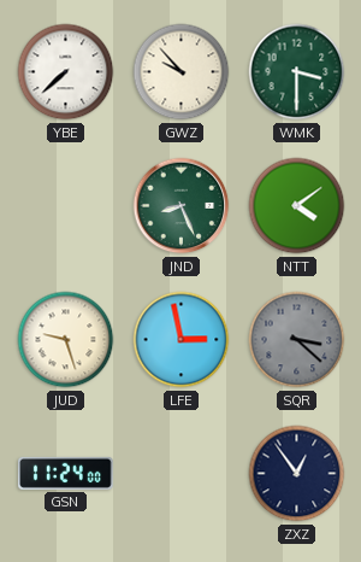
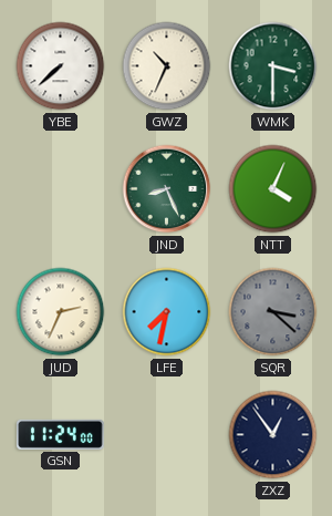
GWZ: 9:53 -> 10:34 (167, 66)
NTT: 4:09 -> 4:04 (273, 189)
JUD: 9:27 -> 2:34 (61, 312)
LFE: 2:58 -> 7:32 (167, 312)
